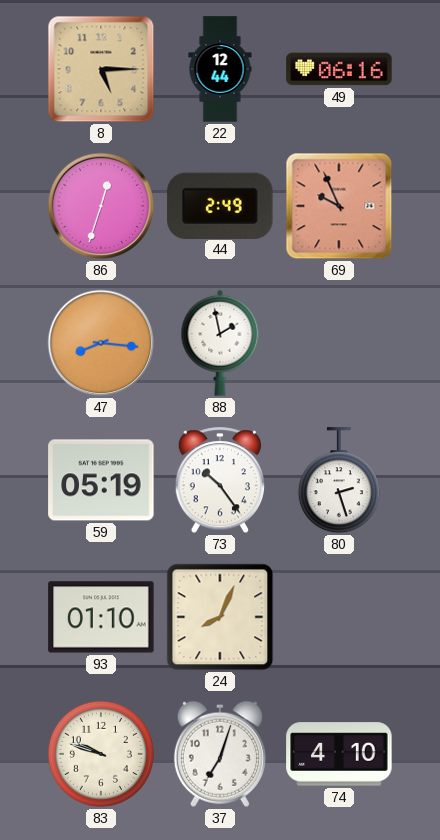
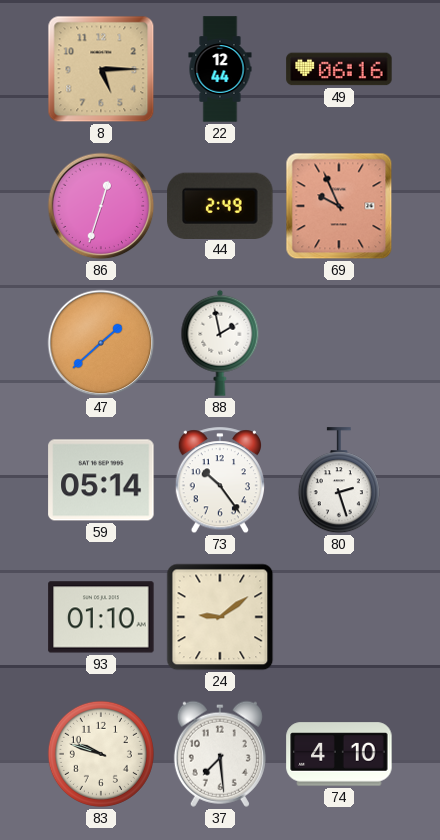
47: 8:16 -> 1:38 (101, 343)
59: 05:19 -> 05:14 (101, 480)
24: 8:04 -> 9:09 (220, 617)
37: 7:03 -> 7:29 (220, 754)
